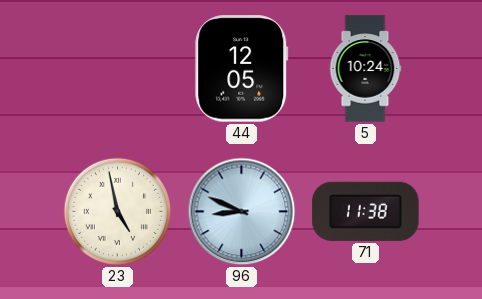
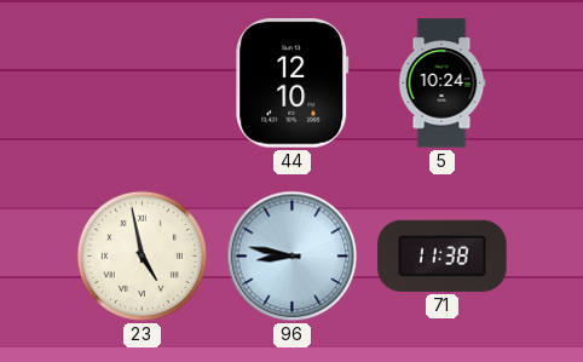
44: 12:05 -> 12:10 (293, 84)
96: 8:49 -> 8:47 (293, 257)
